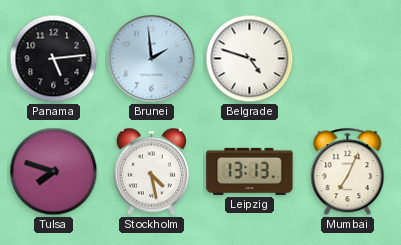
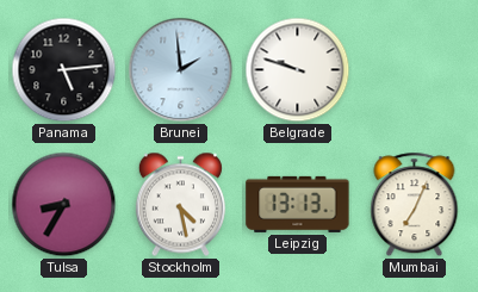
Belgrade: 4:48 -> 9:48 (298, 70)
Tulsa: 7:48 -> 8:35 (64, 205)
